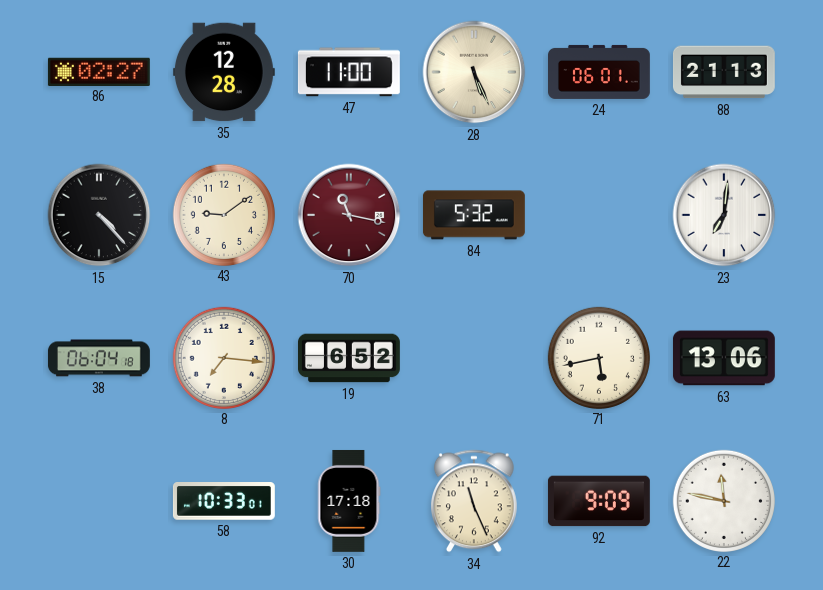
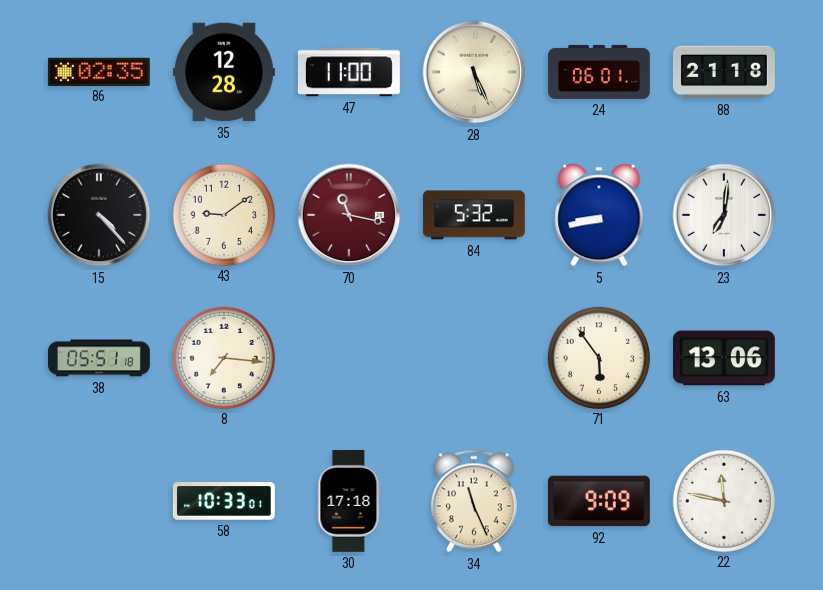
86: 02:27 -> 02:35 (99, 71)
88: 21:13 -> 21:18 (724, 72)
5: none -> 8:43 (599, 215)
38: 06:04 -> 05:51 (99, 358)
19: 6:52 -> none (350, 358)
71: 5:43 -> 5:54 (598, 357)
